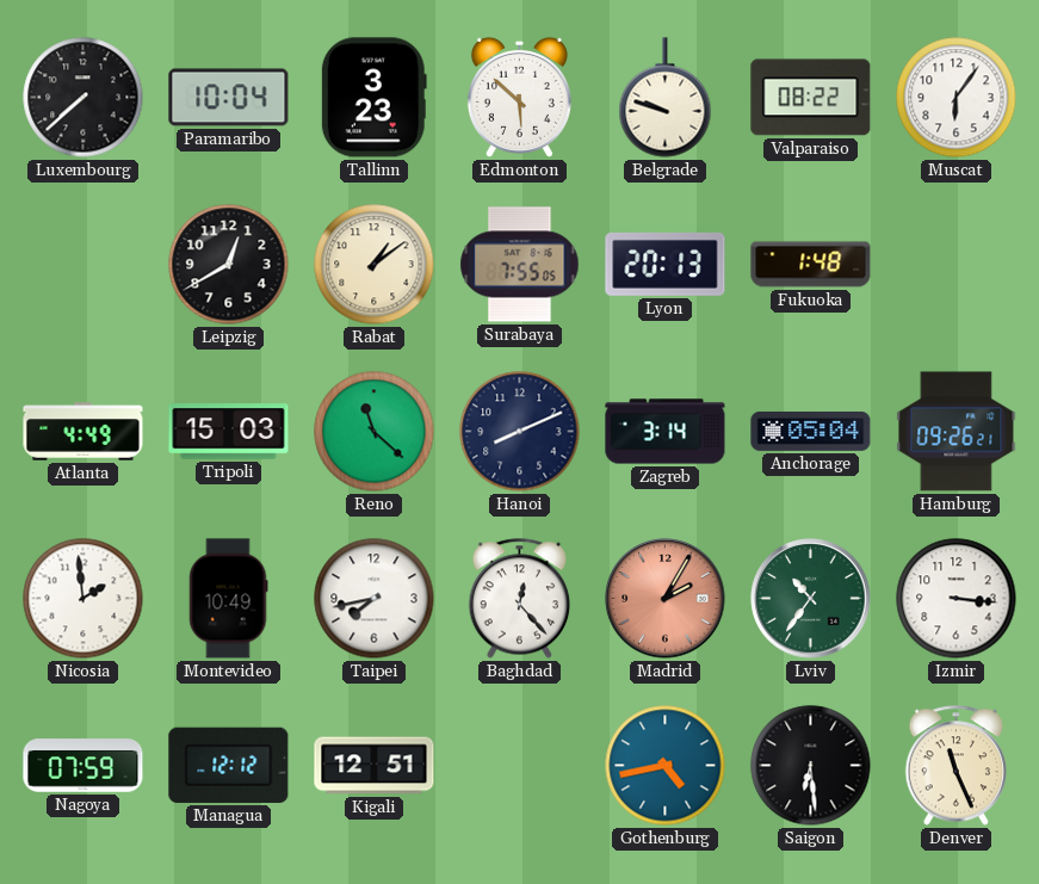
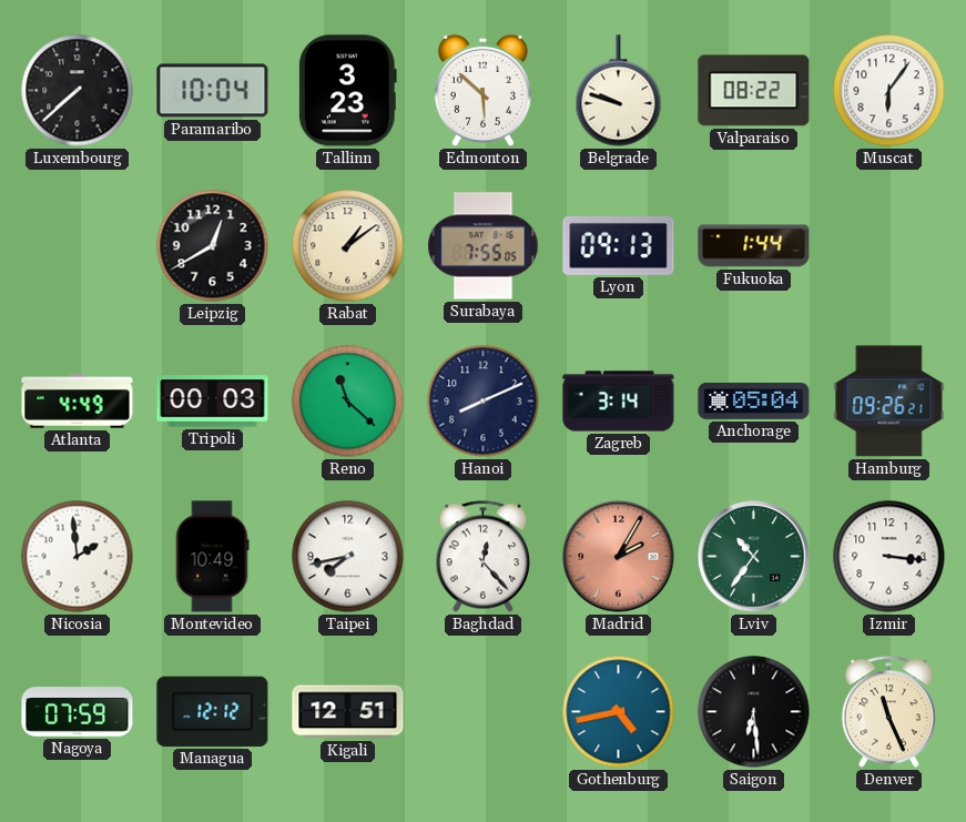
Lyon: 20:13 -> 09:13 (619, 246)
Fukuoka: 1:48 -> 1:44 (754, 246)
Tripoli: 15:03 -> 00:03 (213, 402)
